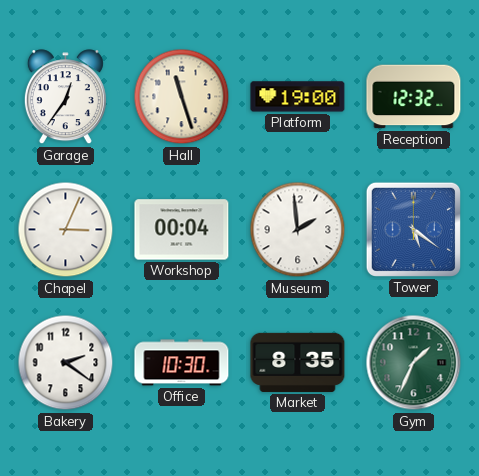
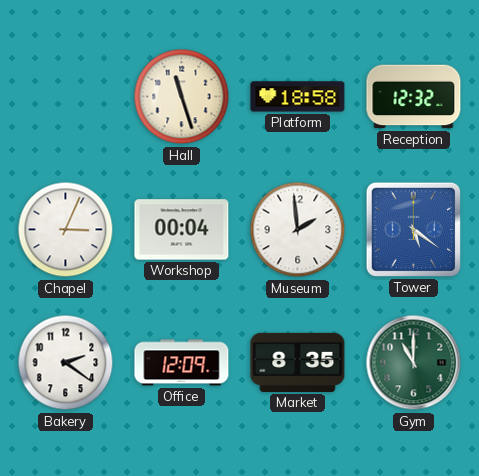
Garage: 12:36 -> none (65, 97)
Platform: 19:00 -> 18:58 (298, 97)
Office: 10:30 -> 12:09 (182, 363)
Gym: 1:34 -> 11:00 (414, 363)
